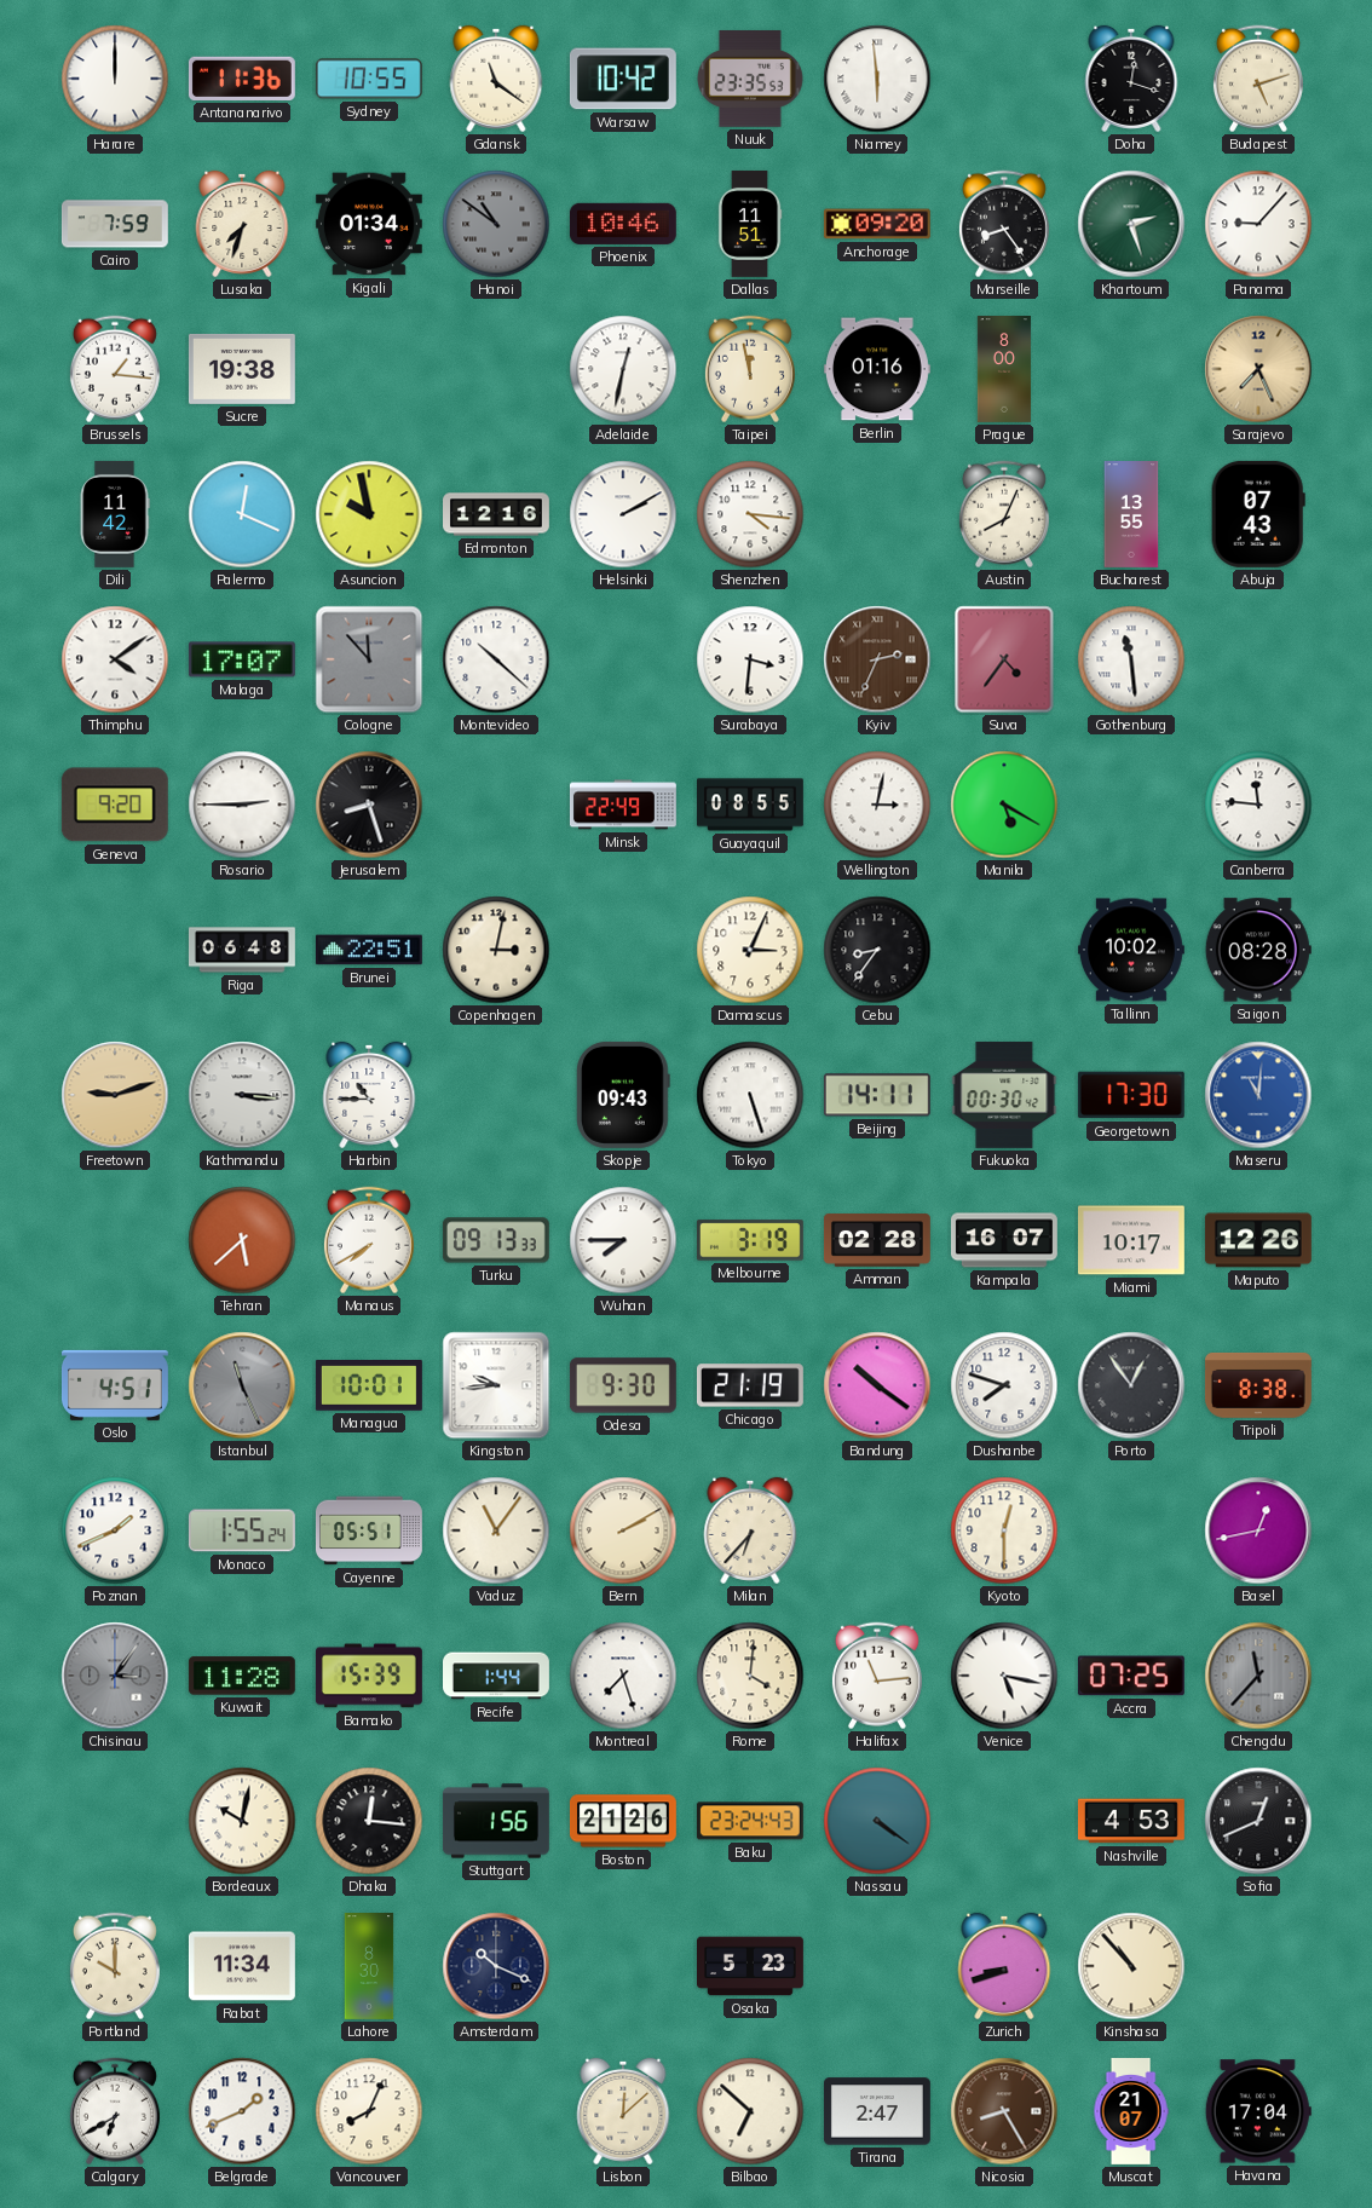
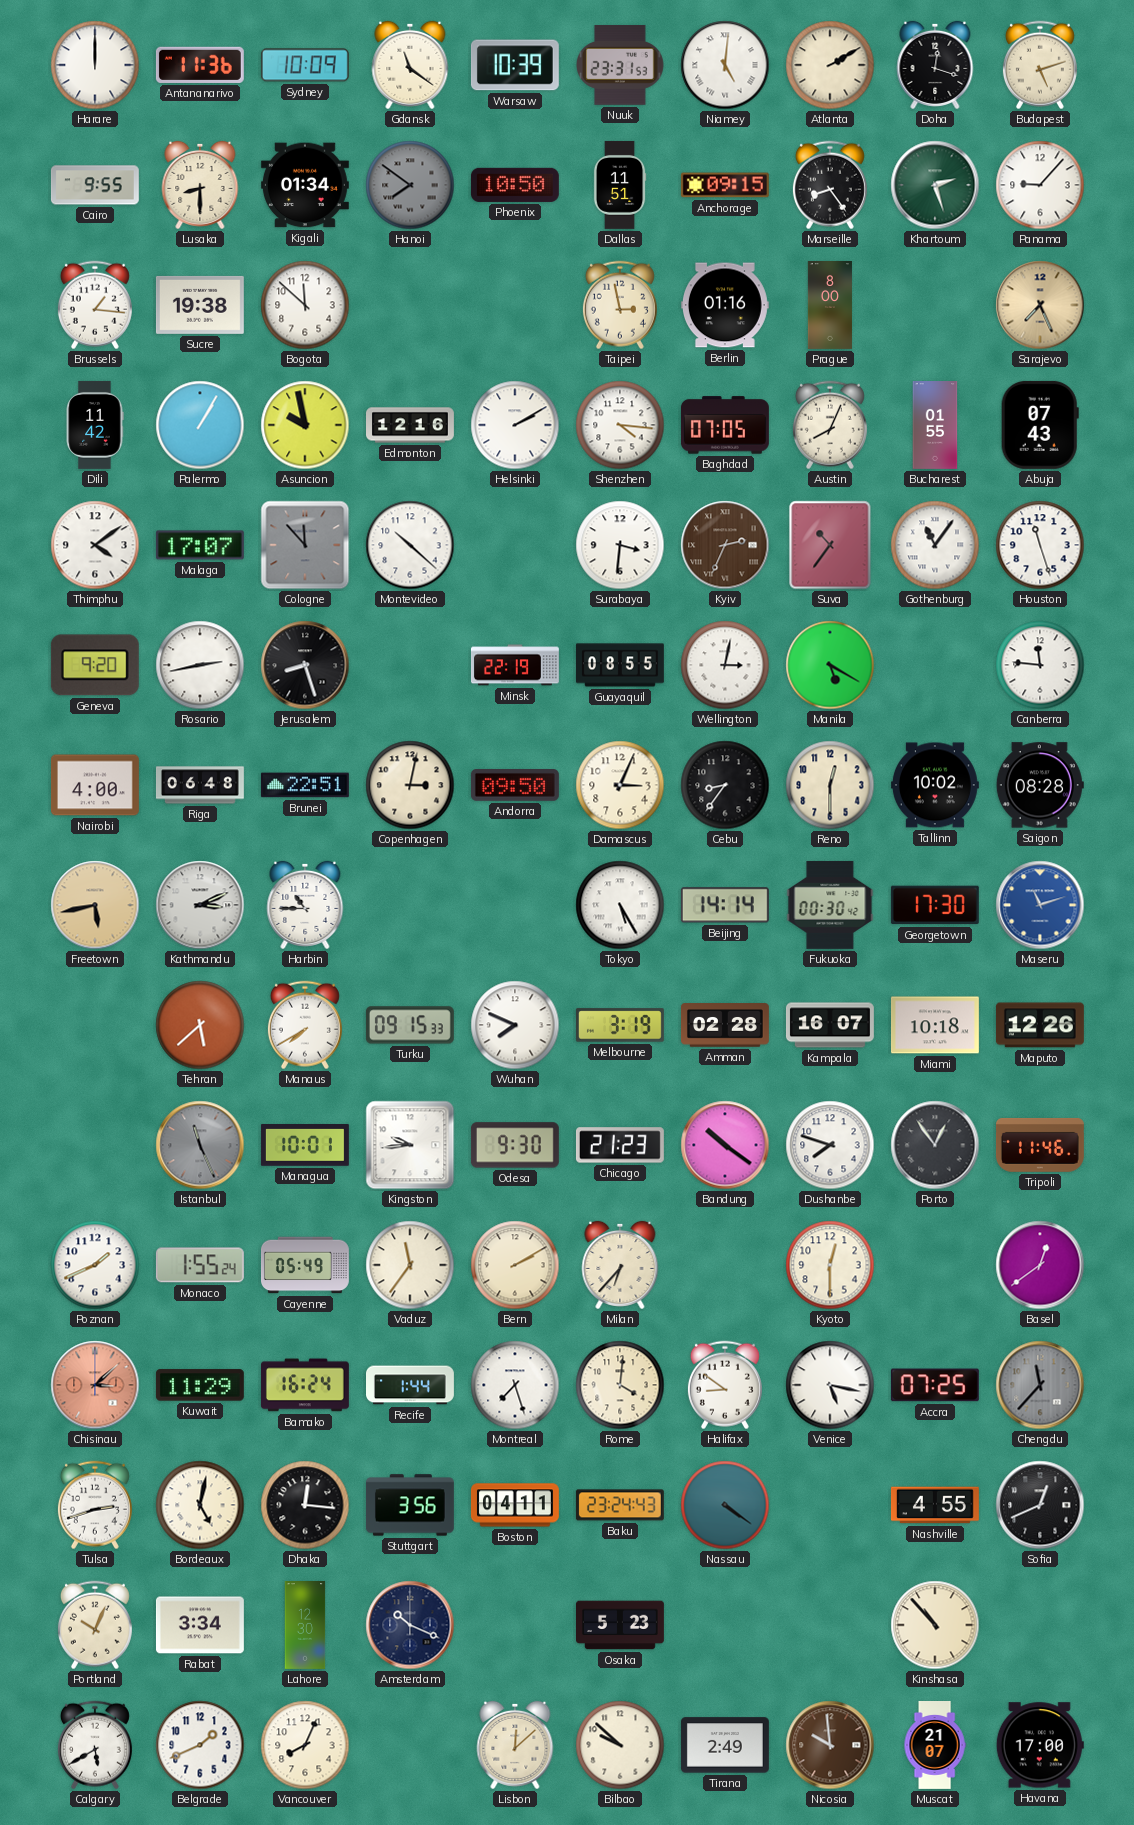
Sydney: 10:55 -> 10:09 (305, 65)
Warsaw: 10:42 -> 10:39 (515, 65)
Nuuk: 23:35 -> 23:31 (621, 65)
Niamey: 5:59 -> 5:01 (725, 65)
Atlanta: none -> 2:10 (830, 65)
Cairo: 7:59 -> 9:55 (95, 185)
Lusaka: 7:33 -> 8:30 (200, 185)
Hanoi: 10:51 -> 7:51 (410, 185)
Phoenix: 10:46 -> 10:50 (515, 185)
Anchorage: 09:20 -> 09:15 (725, 185)
Bogota: none -> 11:52 (305, 305)
Adelaide: 12:32 -> none (623, 369)
Taipei: 11:58 -> 2:58 (620, 305)
Palermo: 12:19 -> 1:05 (200, 425)
Baghdad: none -> 07:05 (725, 425)
Bucharest: 13:55 -> 01:55 (935, 426)
Suva: 4:36 -> 10:36 (830, 545)
Gothenburg: 11:29 -> 11:06 (935, 545)
Houston: none -> 11:27 (1040, 545)
Rosario: 2:45 -> 2:43 (200, 665)
Minsk: 22:49 -> 22:19 (515, 665)
Nairobi: none -> 4:00 (95, 785)
Andorra: none -> 09:50 (515, 786)
Reno: none -> 12:30 (830, 785)
Freetown: 9:12 -> 5:43 (95, 905)
Kathmandu: 3:16 -> 3:11 (200, 905)
Skopje: 09:43 -> none (624, 1095)
Tokyo: 5:27 -> 5:25 (620, 905)
Beijing: 14:11 -> 14:14 (725, 905)
Maseru: 11:01 -> 11:12 (1040, 905)
Turku: 09:13 -> 09:15 (410, 1025)
Wuhan: 7:45 -> 7:49 (515, 1025)
Miami: 10:17 -> 10:18 (935, 1025)
Oslo: 4:51 -> none (115, 1385)
Chicago: 21:19 -> 21:23 (620, 1145)
Tripoli: 8:38 -> 11:46 (1040, 1145)
Cayenne: 05:51 -> 05:49 (305, 1265)
Vaduz: 11:06 -> 11:36 (410, 1265)
Basel: 12:43 -> 12:39 (1040, 1265)
Chisinau: 3:06 -> 3:08 (95, 1385)
Chisinau dial: grey -> salmon (95, 1385)
Kuwait: 11:28 -> 11:29 (200, 1385)
Bamako: 15:39 -> 16:24 (305, 1385)
Halifax: 11:14 -> 8:51 (725, 1385)
Tulsa: none -> 2:42 (95, 1505)
Bordeaux: 10:02 -> 5:02 (200, 1505)
Stuttgart: 1:56 -> 3:56 (410, 1505)
Boston: 21:26 -> 04:11 (515, 1505)
Nashville: 4:53 -> 4:55 (935, 1505)
Portland: 10:00 -> 10:04 (95, 1625)
Rabat: 11:34 -> 3:34 (200, 1625)
Lahore: 8:30 -> 12:30 (305, 1626)
Zurich: 8:42 -> none (1004, 1966)
Calgary: 6:40 -> 5:40 (95, 1745)
Bilbao: 6:52 -> 9:52 (620, 1745)
Tirana: 2:47 -> 2:49 (725, 1745)
Nicosia: 8:25 -> 9:59 (830, 1745)
Havana: 17:04 -> 17:00 (1040, 1745)
